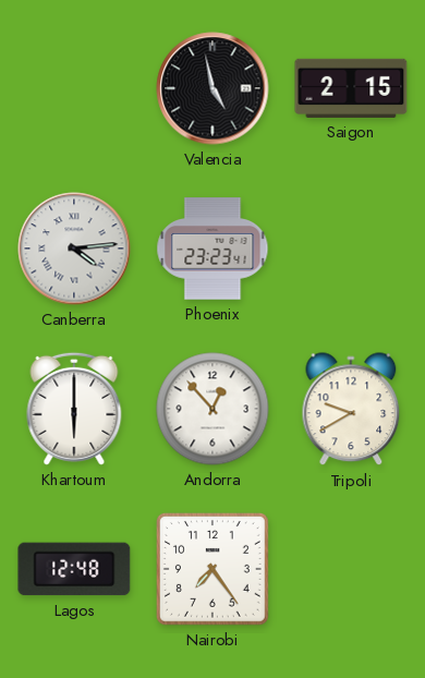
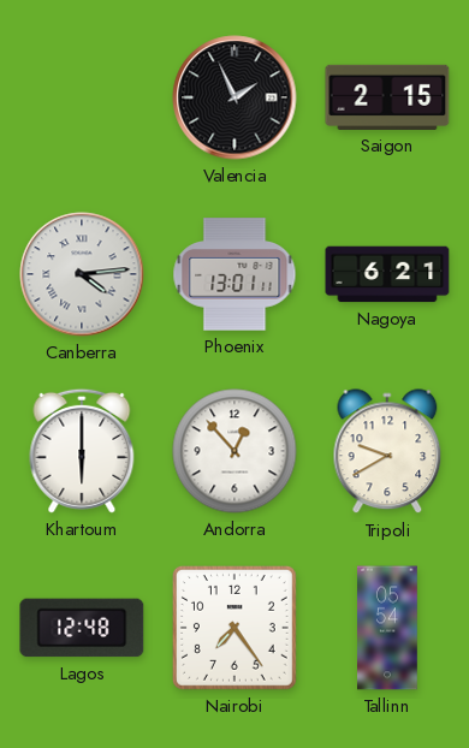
Valencia: 4:58 -> 1:56 (234, 97)
Phoenix: 23:23 -> 13:01 (234, 274)
Nagoya: none -> 6:21 (387, 274)
Tallinn: none -> 05:54 (388, 628)
